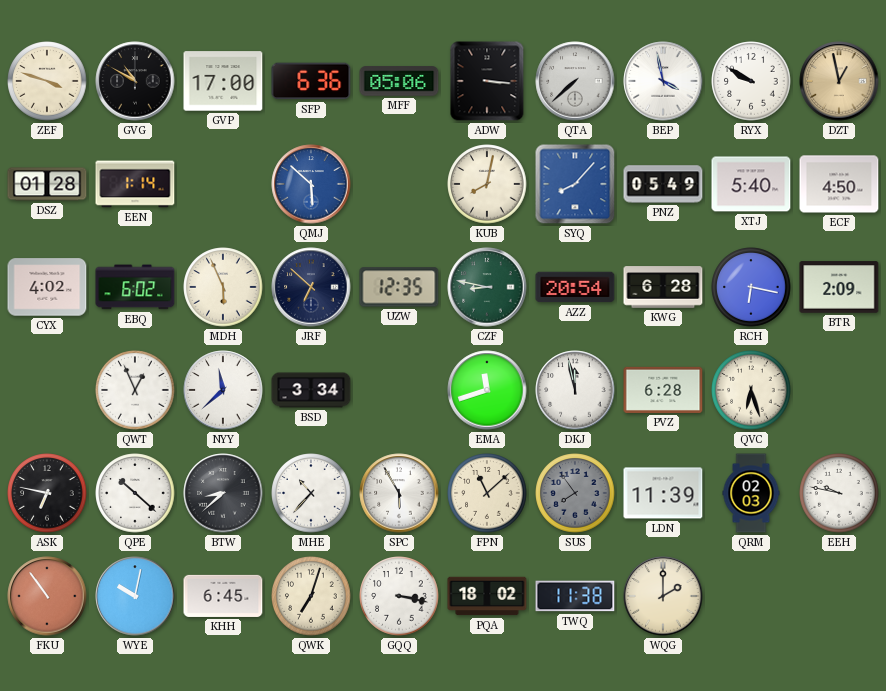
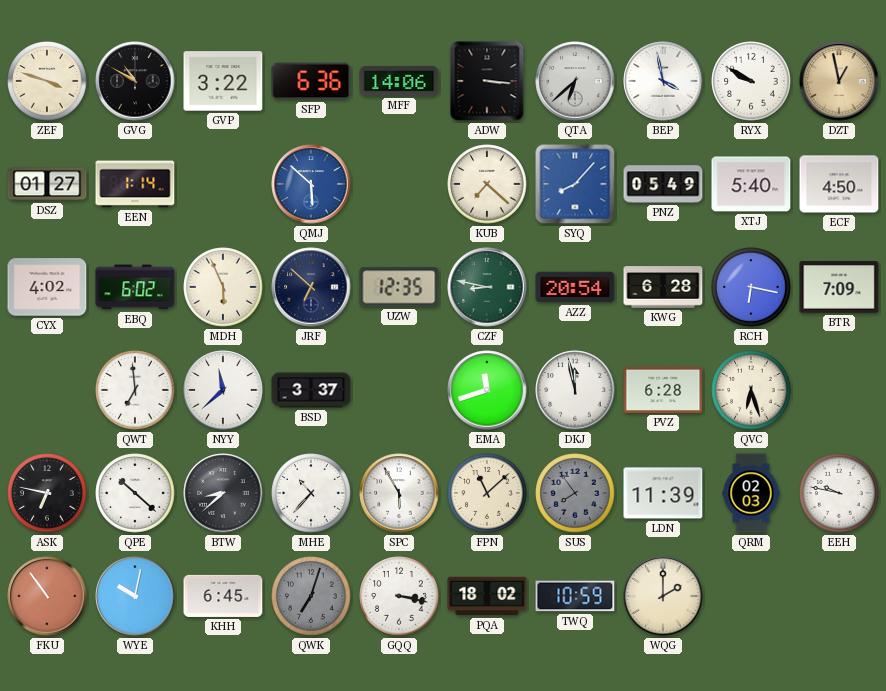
GVP: 17:00 -> 3:22 (223, 81)
MFF: 05:06 -> 14:06 (399, 81)
QTA: 7:38 -> 6:38 (575, 81)
DSZ: 01:28 -> 01:27 (47, 184)
KUB: 8:02 -> 7:22 (487, 184)
BTR: 2:09 -> 7:09 (839, 287)
QWT: 12:56 -> 6:59 (135, 390)
BSD: 3:34 -> 3:37 (311, 390)
QWK dial: cream -> grey (311, 596)
TWQ: 11:38 -> 10:59 (575, 596)
